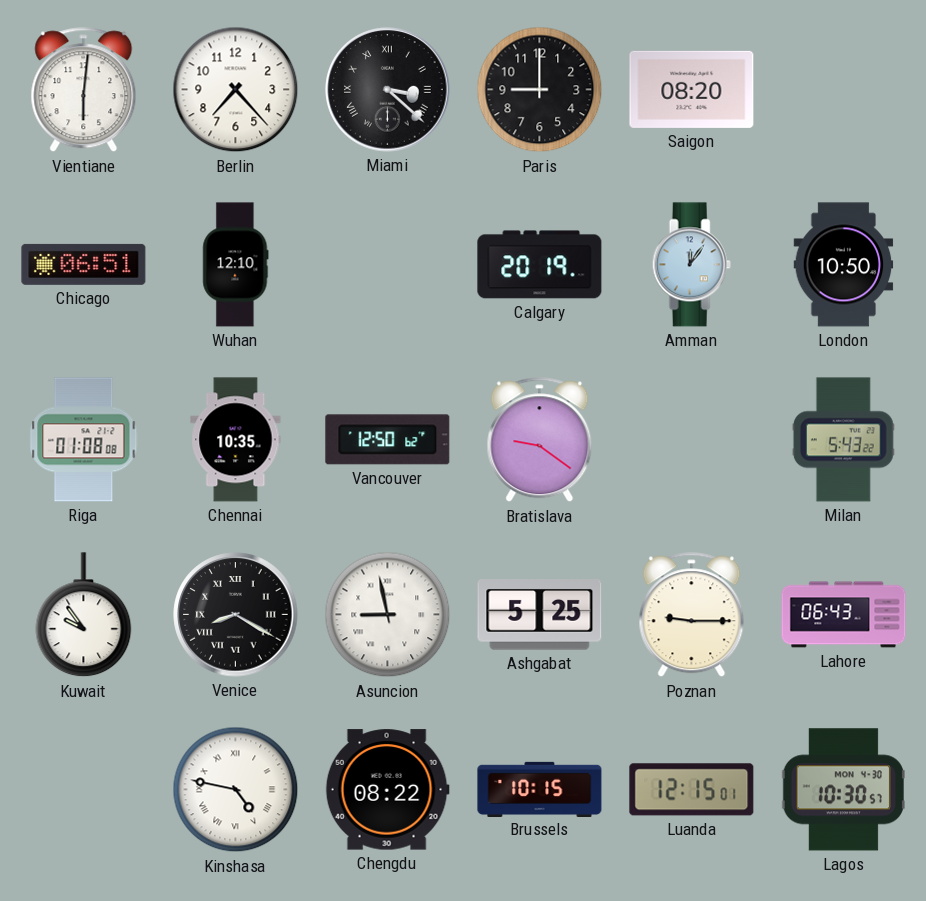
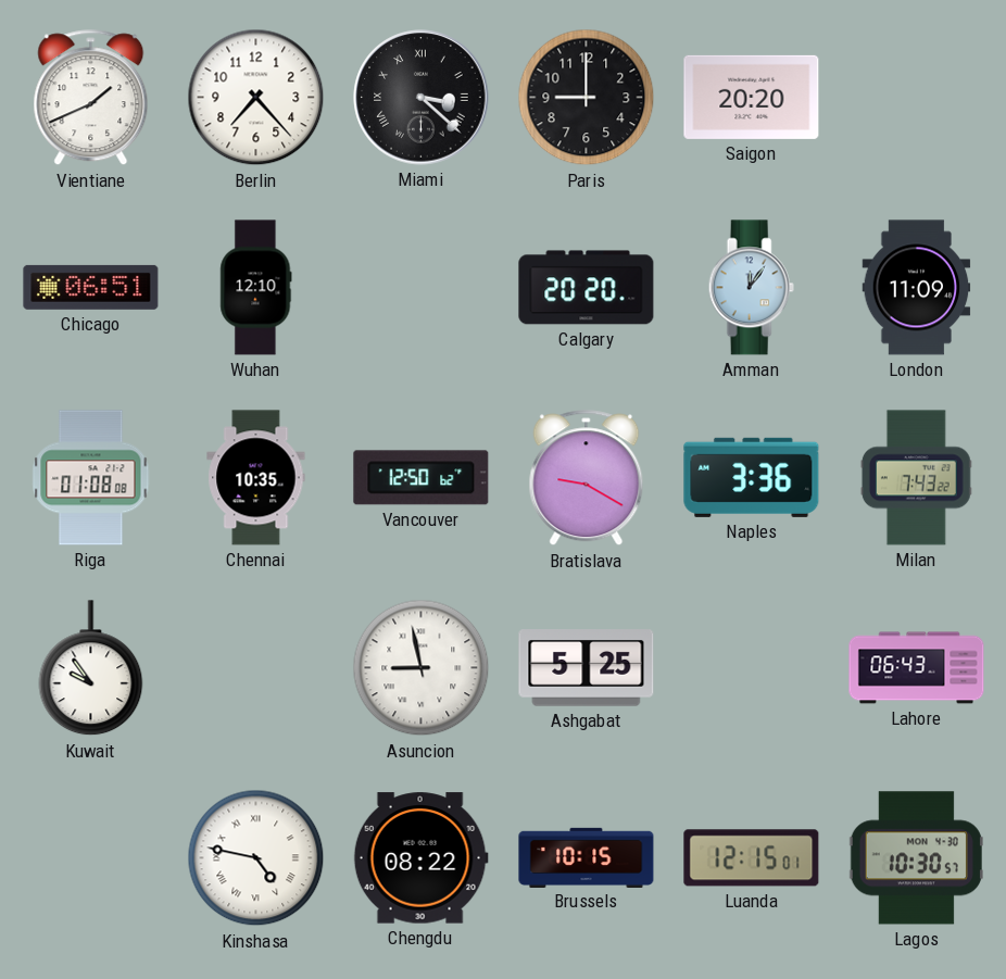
Vientiane: 6:01 -> 1:41 (91, 98)
Saigon: 08:20 -> 20:20 (752, 97)
Calgary: 20:19 -> 20:20 (587, 288)
London: 10:50 -> 11:09 (917, 288)
Bratislava: 9:21 -> 9:20 (587, 478)
Naples: none -> 3:36 (752, 477)
Milan: 5:43 -> 7:43 (916, 478)
Venice: 8:20 -> none (236, 615)
Poznan: 9:15 -> none (692, 615)
